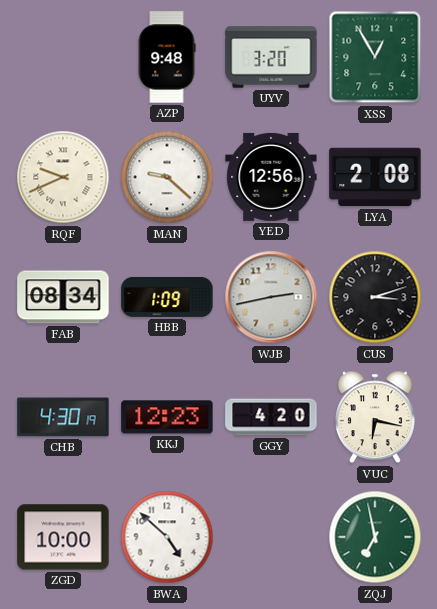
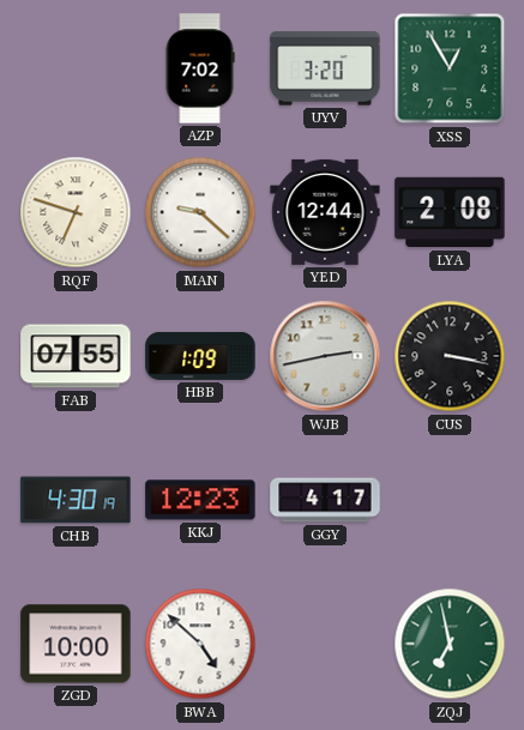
AZP: 9:48 -> 7:02 (200, 68)
RQF: 9:41 -> 6:48 (76, 212)
YED: 12:56 -> 12:44 (325, 212)
FAB: 08:34 -> 07:55 (76, 356)
CUS: 3:12 -> 3:17 (450, 356)
GGY: 4:20 -> 4:17 (325, 500)
VUC: 6:17 -> none (375, 417)
